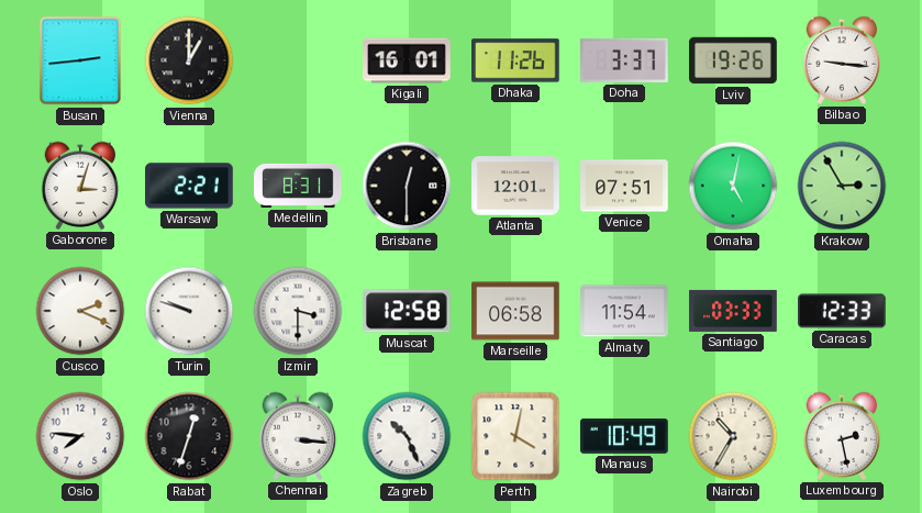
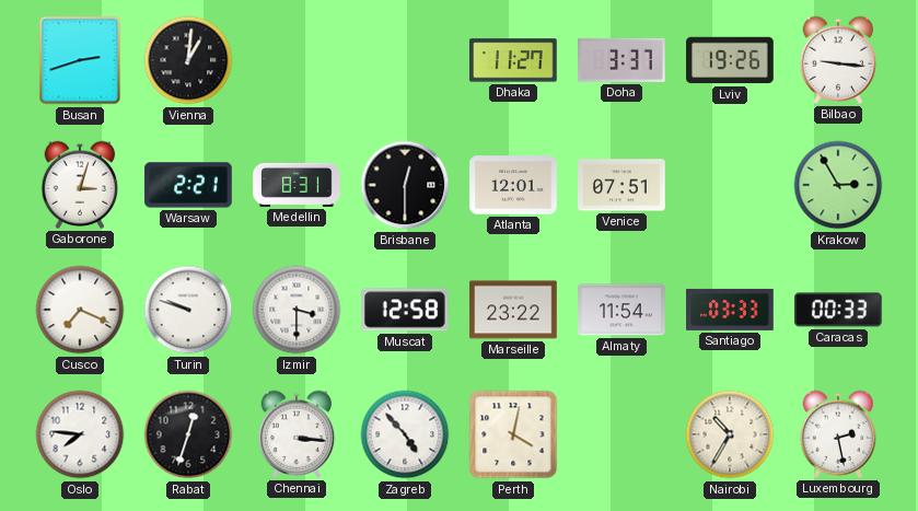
Busan: 2:44 -> 2:42 (80, 60)
Vienna: 1:00 -> 1:01 (188, 60)
Kigali: 16:01 -> none (407, 60)
Dhaka: 11:26 -> 11:27 (513, 60)
Omaha: 5:02 -> none (733, 186)
Cusco: 2:19 -> 7:19 (80, 310)
Marseille: 06:58 -> 23:22 (513, 310)
Caracas: 12:33 -> 00:33 (839, 310)
Zagreb: 10:26 -> 4:53 (405, 434)
Manaus: 10:49 -> none (624, 437)
